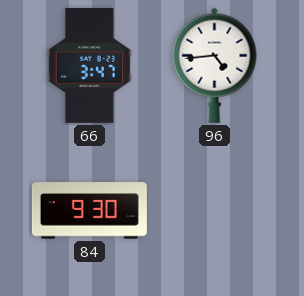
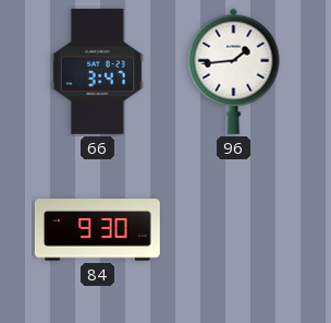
96: 4:44 -> 1:44 (234, 71)
